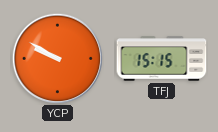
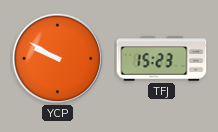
TFJ: 15:15 -> 15:23 (162, 59)
